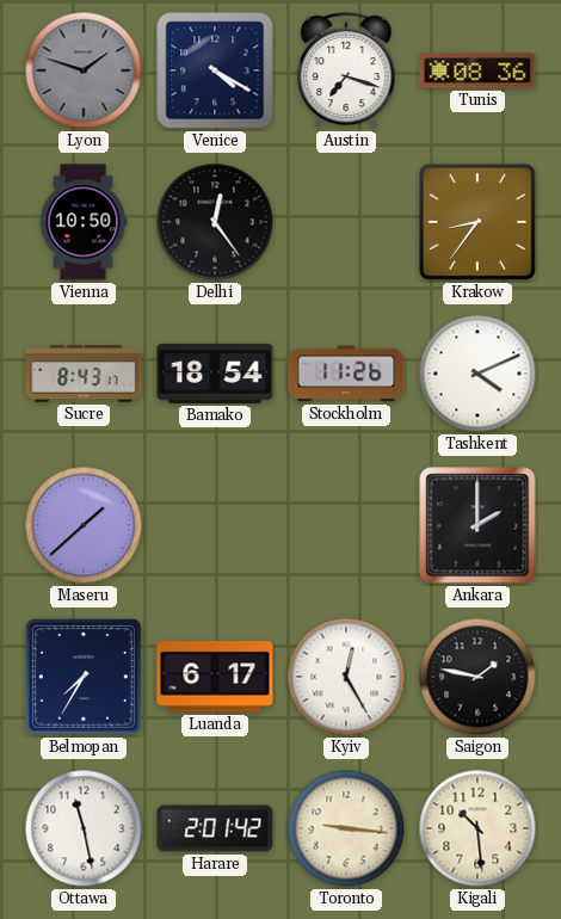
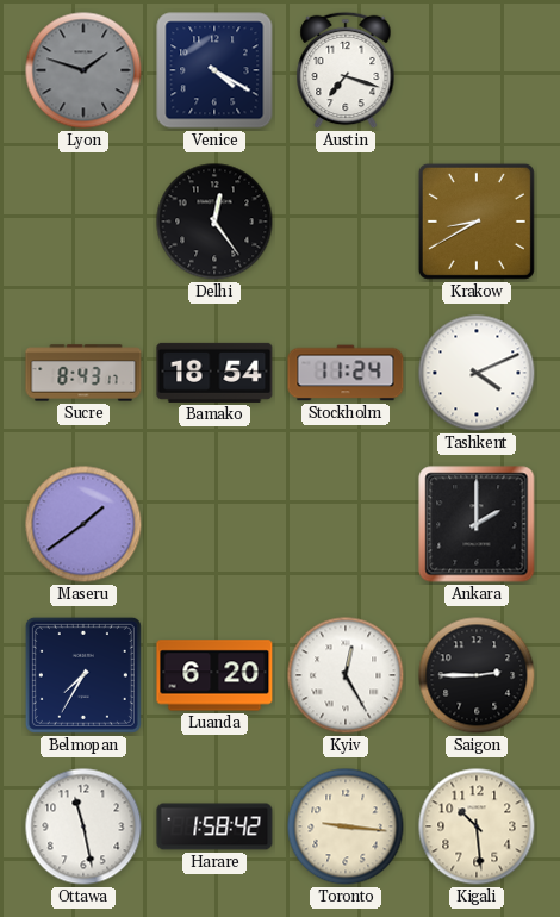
Tunis: 08:36 -> none (477, 70)
Vienna: 10:50 -> none (84, 222)
Krakow: 8:36 -> 8:40 (477, 222)
Stockholm: 11:26 -> 11:24 (346, 373)
Maseru: 1:38 -> 1:39 (83, 524)
Luanda: 6:17 -> 6:20 (214, 675)
Saigon: 1:47 -> 2:45 (477, 675)
Harare: 2:01 -> 1:58 (214, 826)
